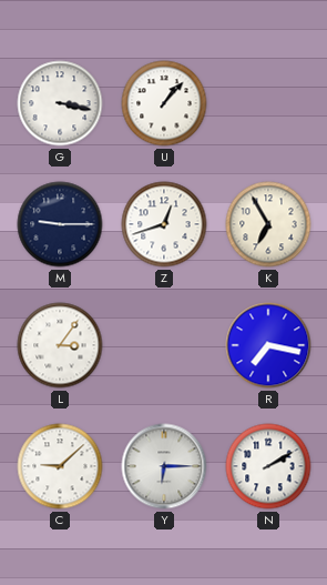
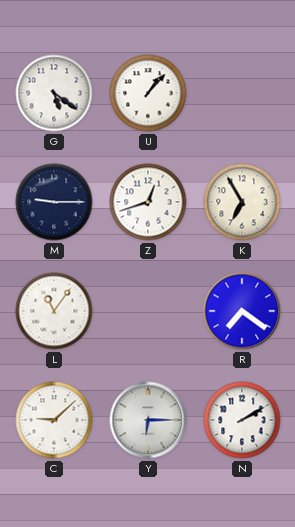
G: 3:17 -> 5:21 (54, 93)
L: 3:06 -> 11:06 (54, 311)
R: 7:17 -> 7:21 (242, 311)
